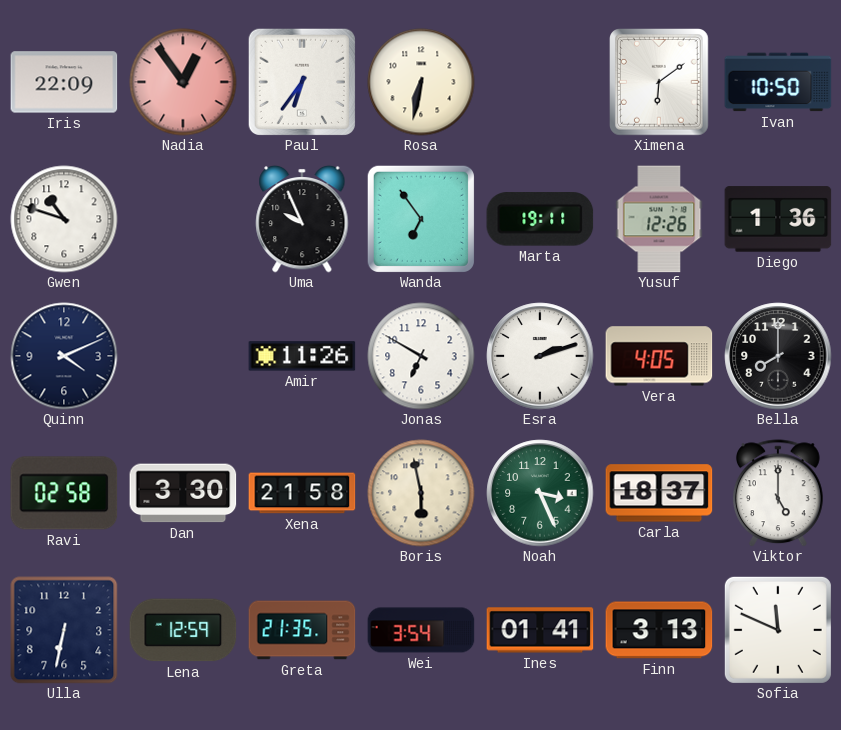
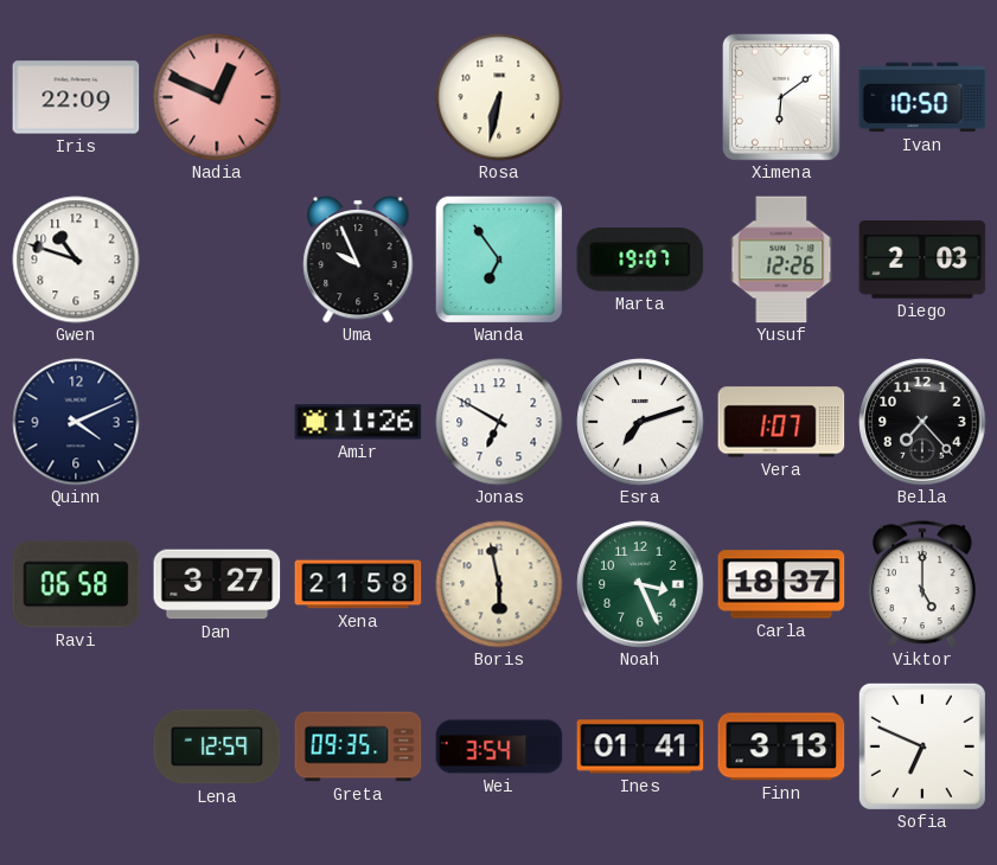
Nadia: 12:54 -> 12:49 (217, 97)
Paul: 6:36 -> none (302, 82)
Marta: 19:11 -> 19:07 (640, 259)
Diego: 1:36 -> 2:03 (922, 259)
Esra: 2:12 -> 7:12 (640, 422)
Vera: 4:05 -> 1:07 (781, 422)
Bella: 8:00 -> 7:23 (922, 422)
Ravi: 02:58 -> 06:58 (76, 584)
Dan: 3:30 -> 3:27 (217, 584)
Ulla: 6:32 -> none (64, 630)
Greta: 21:35 -> 09:35 (358, 747)
Sofia: 11:49 -> 6:49 (922, 747)
